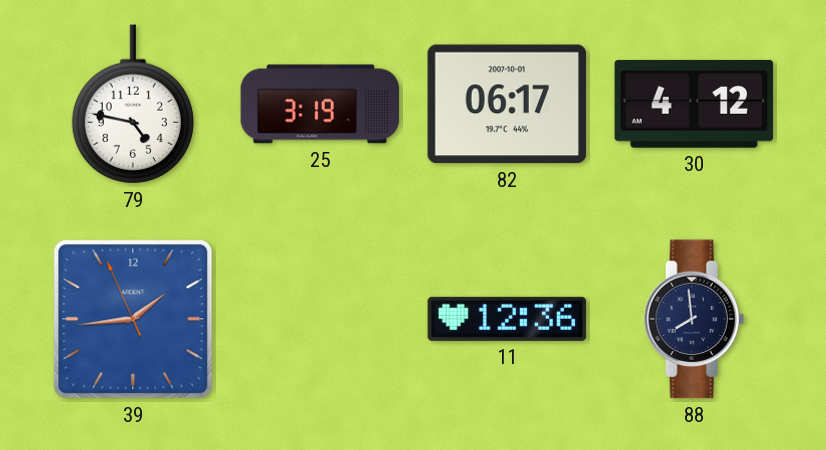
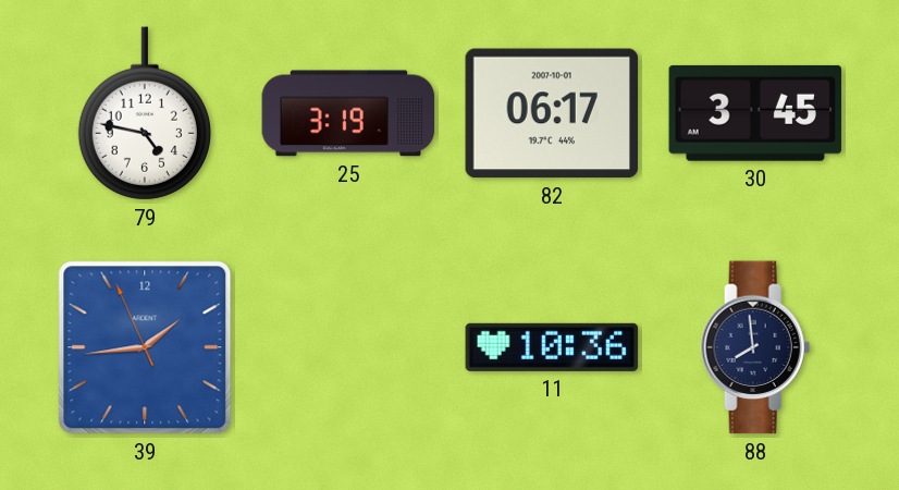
30: 4:12 -> 3:45 (755, 113)
11: 12:36 -> 10:36 (552, 347)
